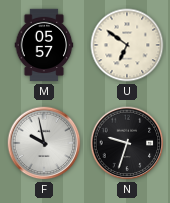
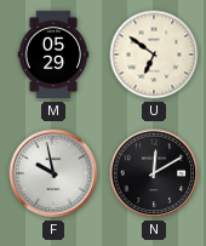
M: 05:57 -> 05:29 (53, 55)
N: 9:33 -> 12:10 (154, 173)
